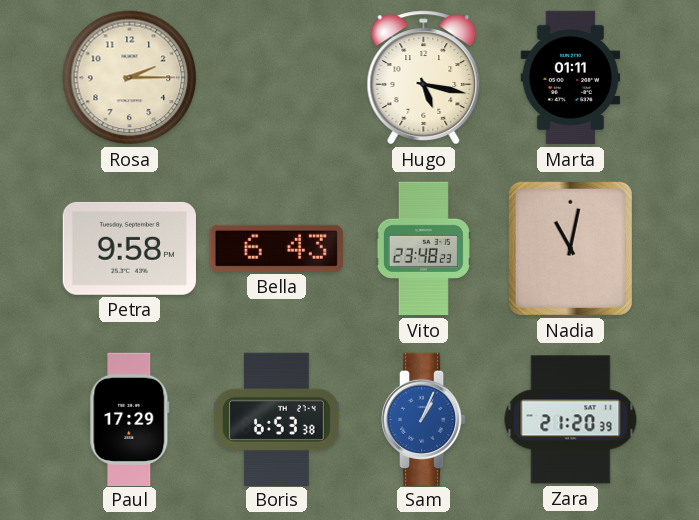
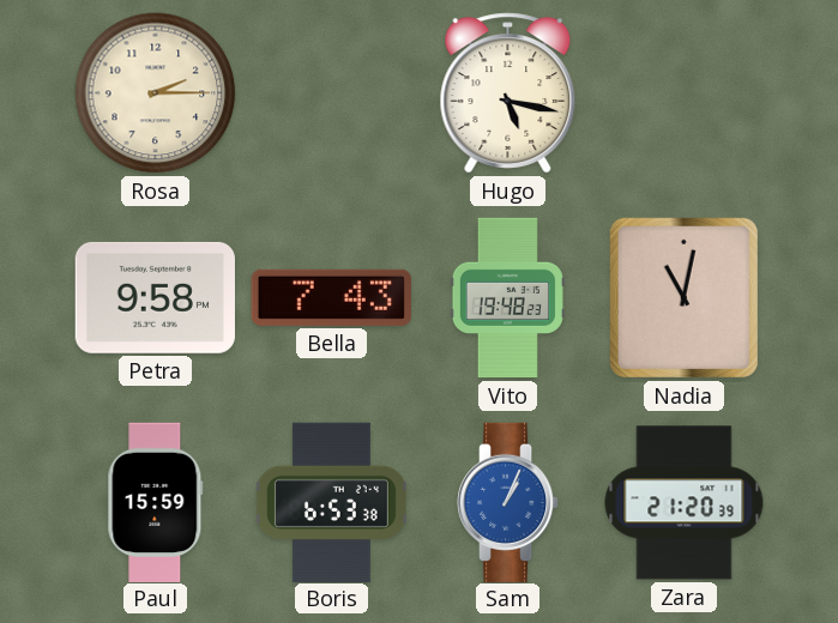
Marta: 01:11 -> none (571, 78)
Bella: 6:43 -> 7:43 (331, 297)
Vito: 23:48 -> 19:48 (507, 298)
Paul: 17:29 -> 15:59 (156, 502)
